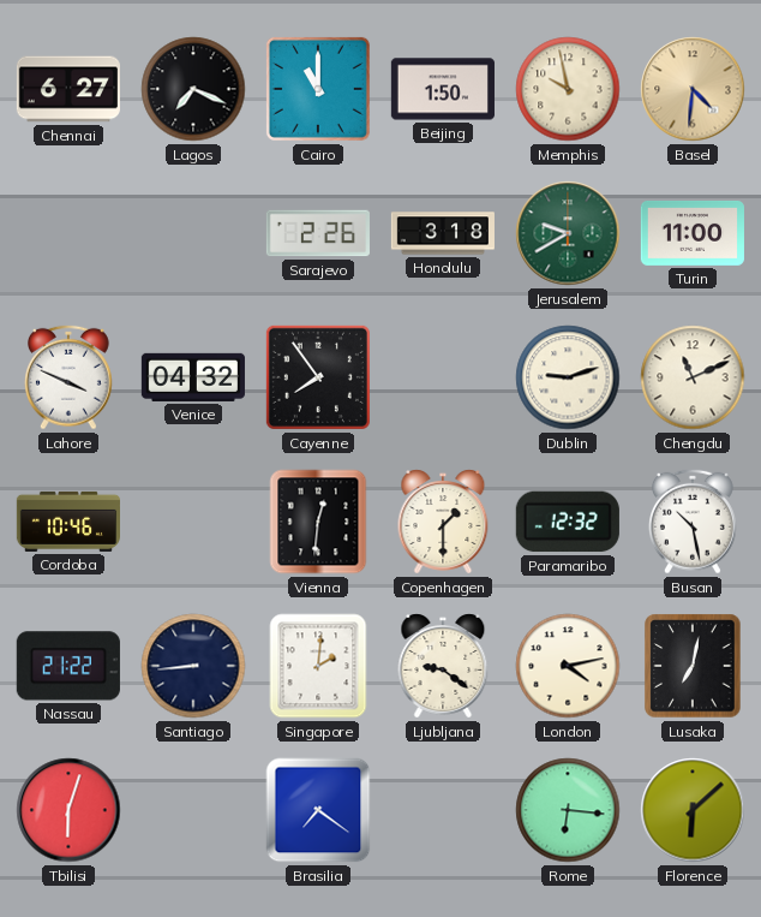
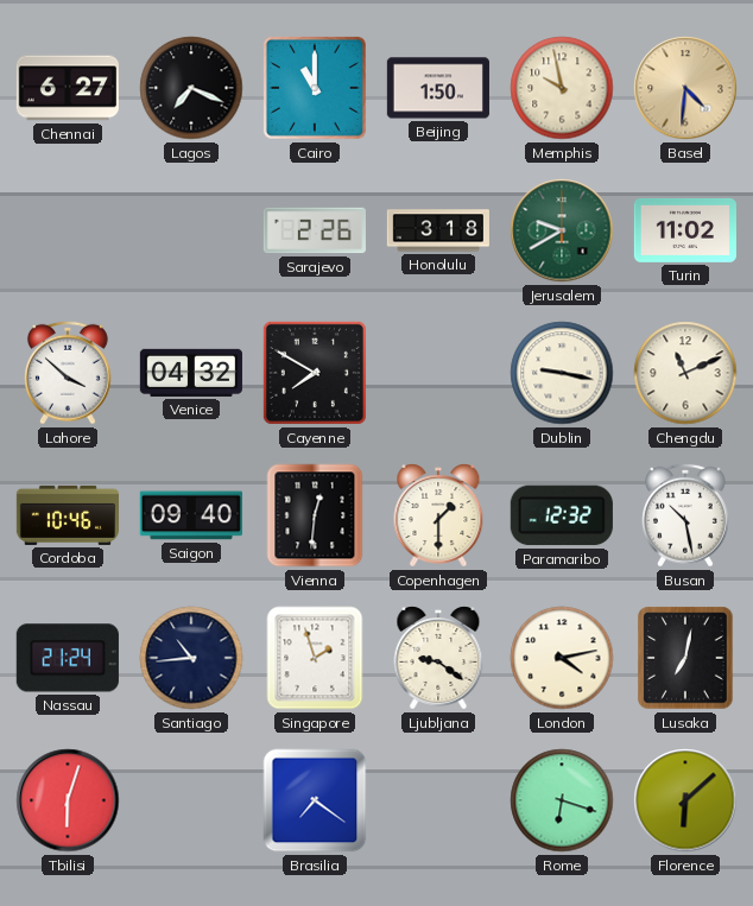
Turin: 11:00 -> 11:02 (685, 230)
Lahore: 3:49 -> 3:52 (69, 373)
Cayenne: 7:54 -> 7:50 (315, 373)
Dublin: 9:12 -> 9:17 (562, 373)
Saigon: none -> 09:40 (191, 515)
Nassau: 21:22 -> 21:24 (68, 658)
Santiago: 8:44 -> 10:44 (191, 658)
Singapore: 2:01 -> 1:57 (315, 658)
Rome: 6:16 -> 6:18 (562, 800)
